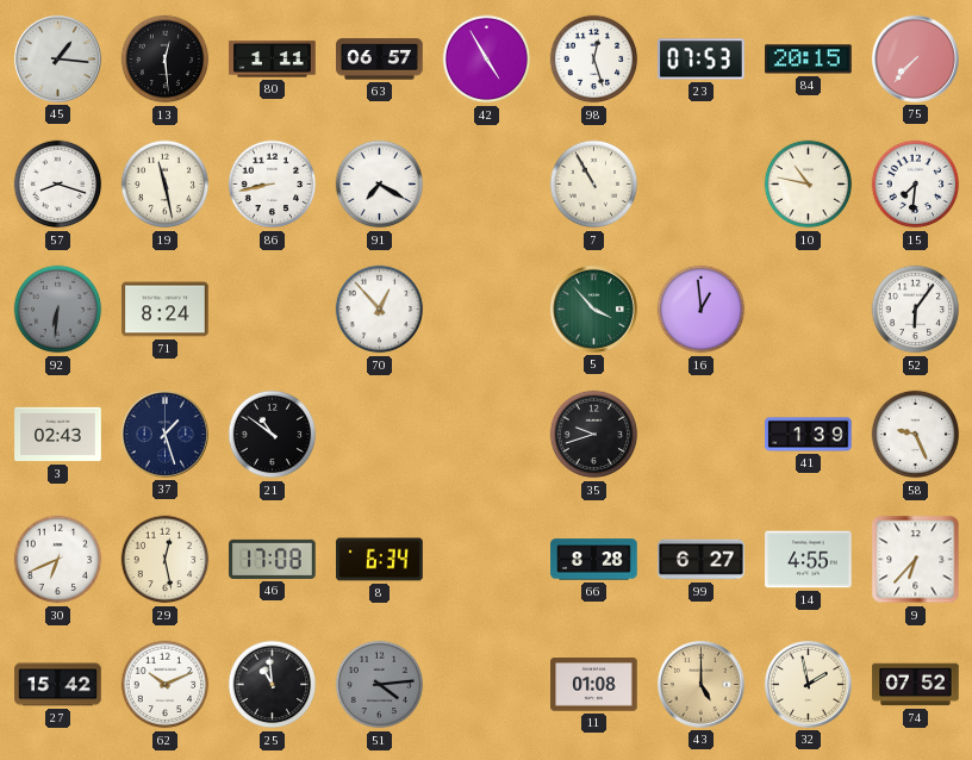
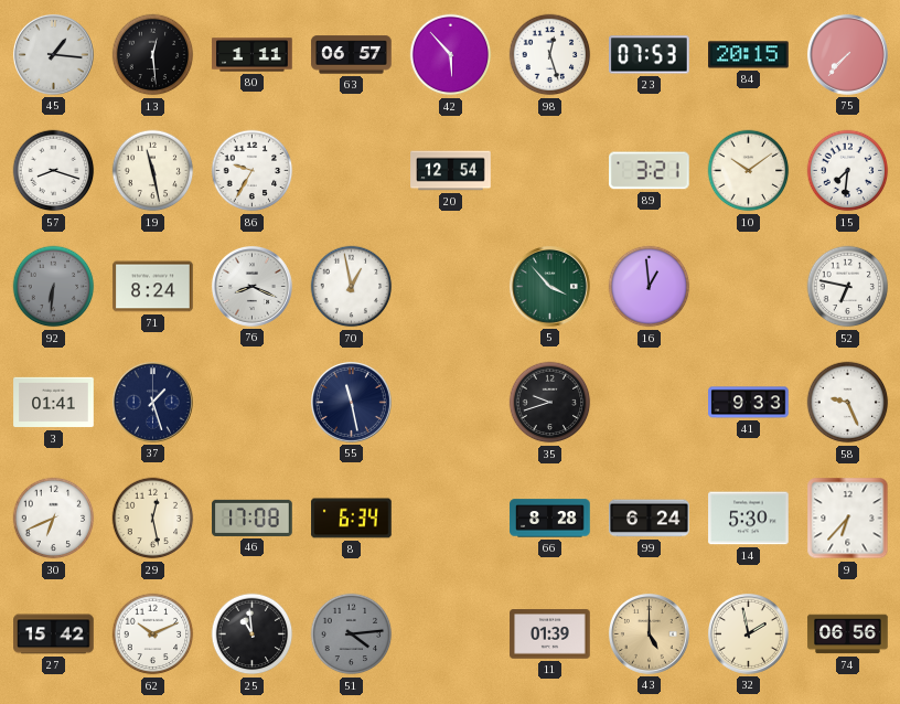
42: 4:55 -> 5:53 (451, 55)
86: 8:43 -> 9:35 (253, 171)
91: 7:20 -> none (380, 185)
20: none -> 12:54 (451, 171)
7: 10:55 -> none (594, 185)
89: none -> 3:21 (650, 171)
10: 10:47 -> 10:09 (749, 171)
76: none -> 8:19 (251, 286)
70: 12:53 -> 12:58 (352, 287)
52: 6:06 -> 6:47 (848, 287)
3: 02:43 -> 01:41 (54, 403)
21: 10:51 -> none (273, 435)
55: none -> 11:28 (351, 402)
41: 1:39 -> 9:33 (749, 403)
99: 6:27 -> 6:24 (650, 519)
14: 4:55 -> 5:30 (749, 519)
11: 01:08 -> 01:39 (550, 634)
74: 07:52 -> 06:56 (848, 634)
